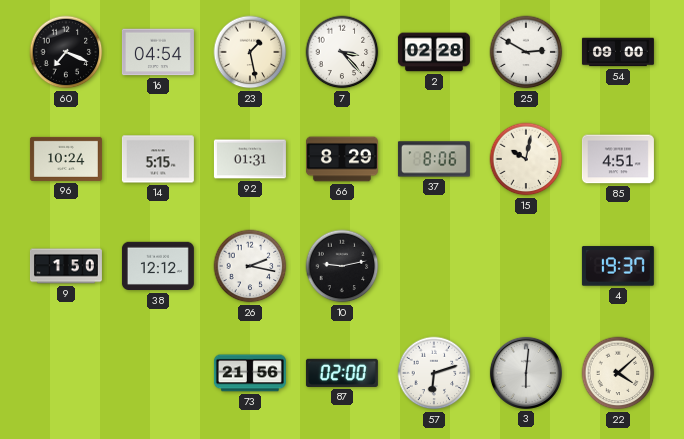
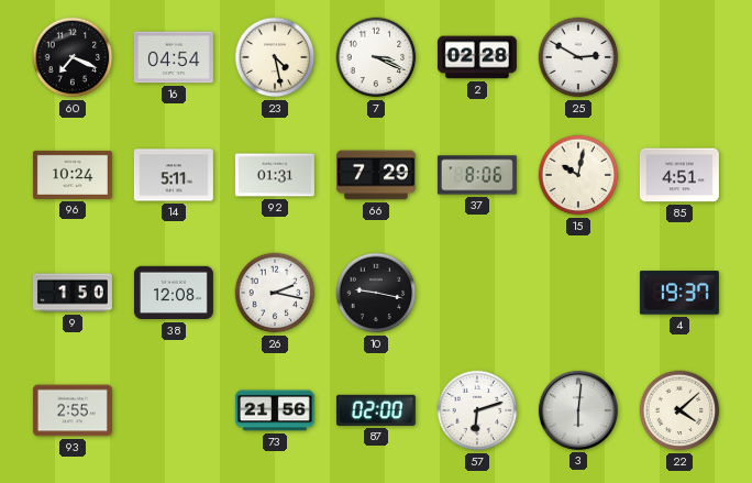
23: 1:28 -> 4:28 (275, 57)
7: 3:23 -> 3:19 (376, 57)
54: 09:00 -> none (618, 52)
14: 5:15 -> 5:11 (174, 175)
66: 8:29 -> 7:29 (376, 175)
38: 12:12 -> 12:08 (174, 293)
10: 9:13 -> 9:17 (376, 293)
93: none -> 2:55 (73, 410)
